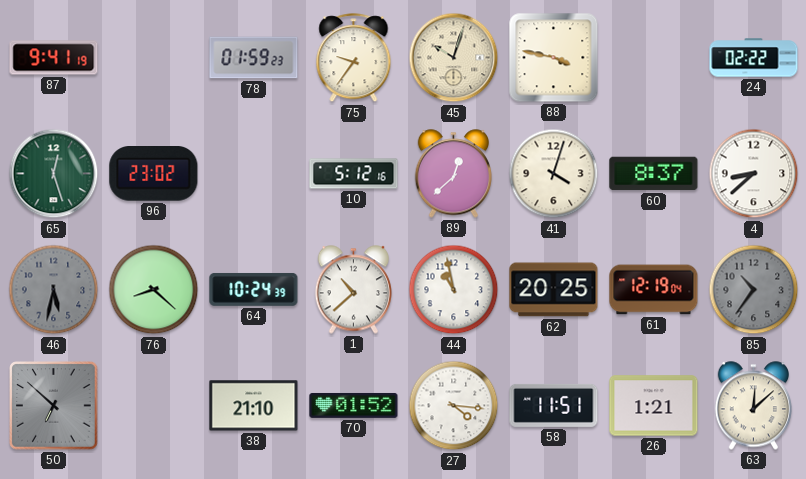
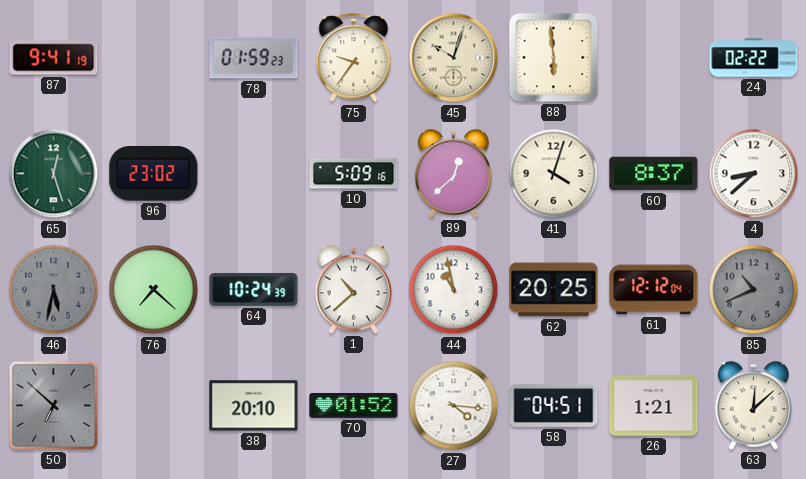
88: 3:47 -> 5:59 (554, 58)
10: 5:12 -> 5:09 (354, 174)
76: 8:22 -> 7:22 (154, 290)
61: 12:19 -> 12:12 (654, 290)
85: 10:36 -> 10:41 (754, 290)
38: 21:10 -> 20:10 (254, 406)
58: 11:51 -> 04:51 (554, 405)
